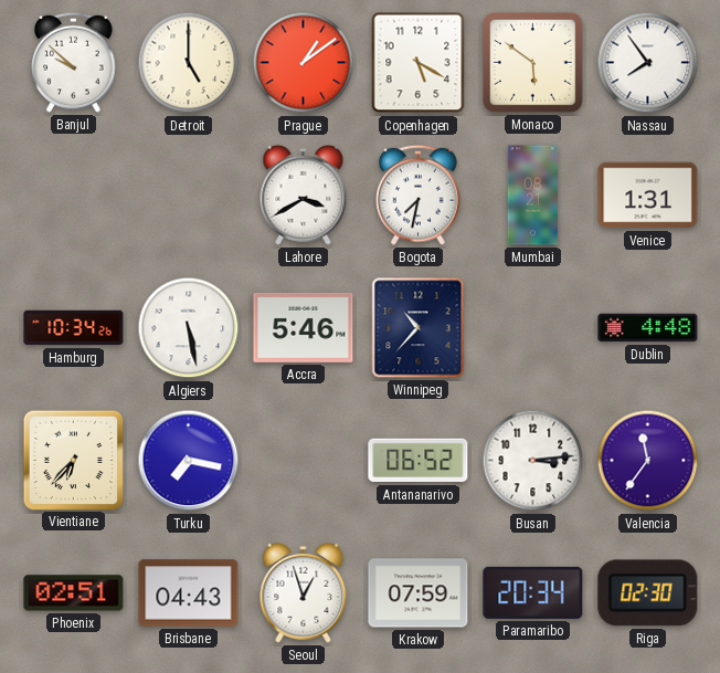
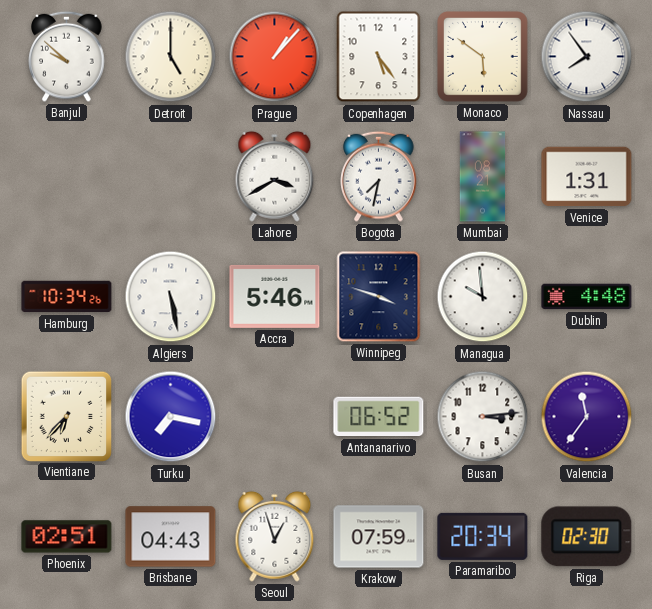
Prague: 1:09 -> 1:07 (275, 57)
Copenhagen: 5:20 -> 5:24 (379, 57)
Winnipeg: 10:37 -> 3:48 (379, 297)
Managua: none -> 9:59 (483, 297)
